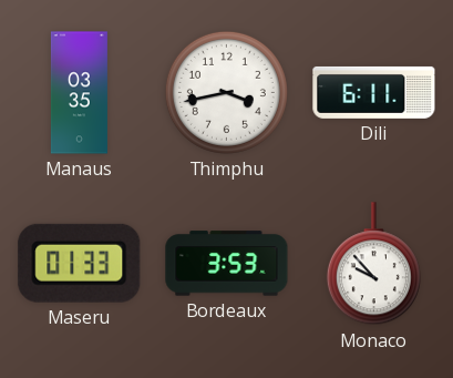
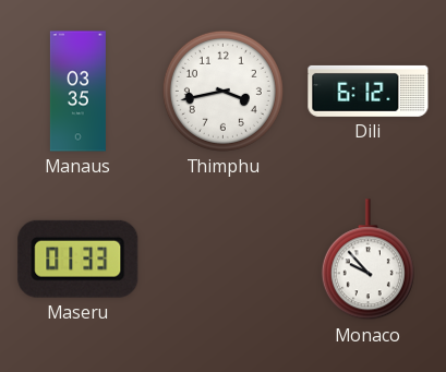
Dili: 6:11 -> 6:12 (369, 91)
Bordeaux: 3:53 -> none (227, 264)
